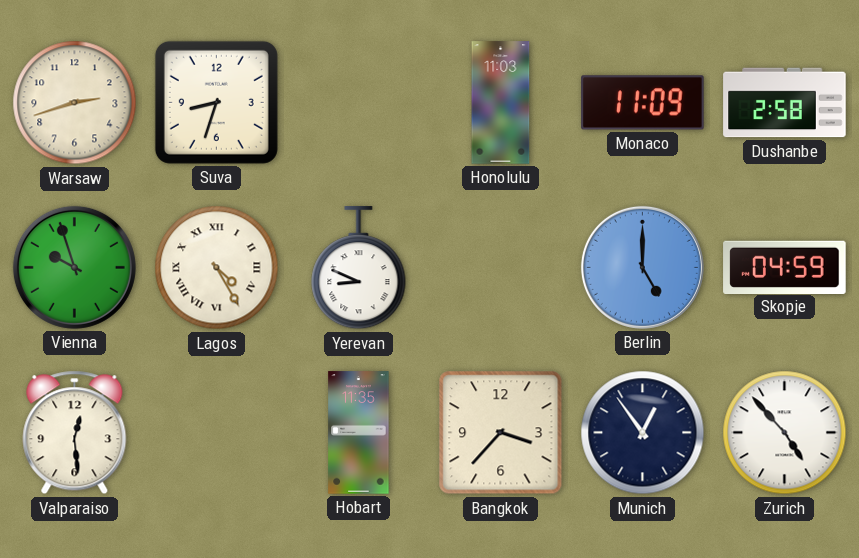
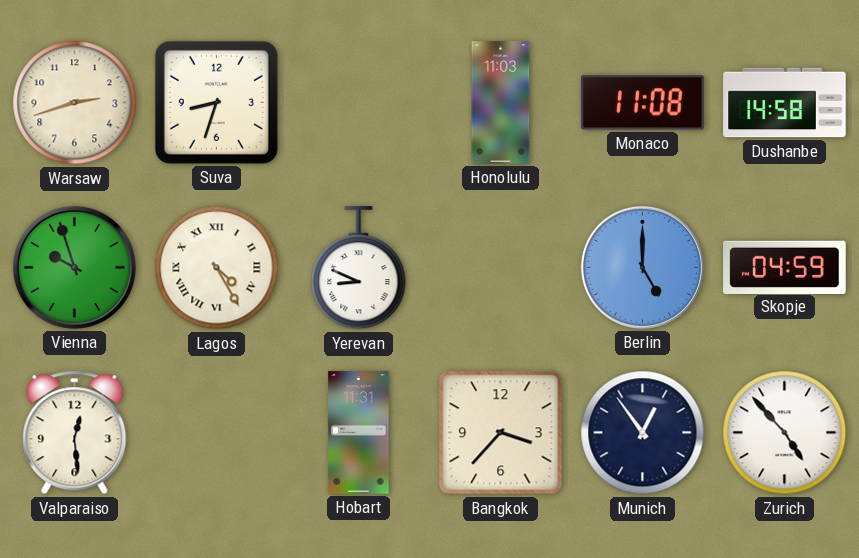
Monaco: 11:09 -> 11:08 (643, 103)
Dushanbe: 2:58 -> 14:58 (785, 103)
Hobart: 11:35 -> 11:31 (359, 433)
